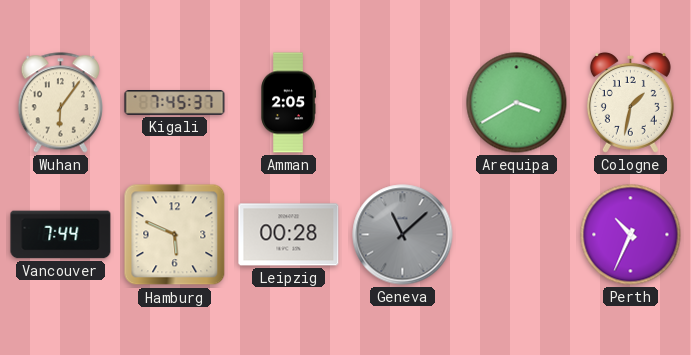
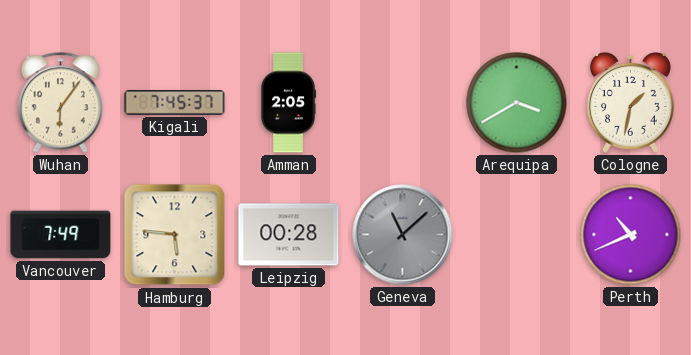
Vancouver: 7:44 -> 7:49 (61, 235)
Hamburg: 5:49 -> 5:46 (175, 235)
Perth: 10:34 -> 10:41 (631, 235)
